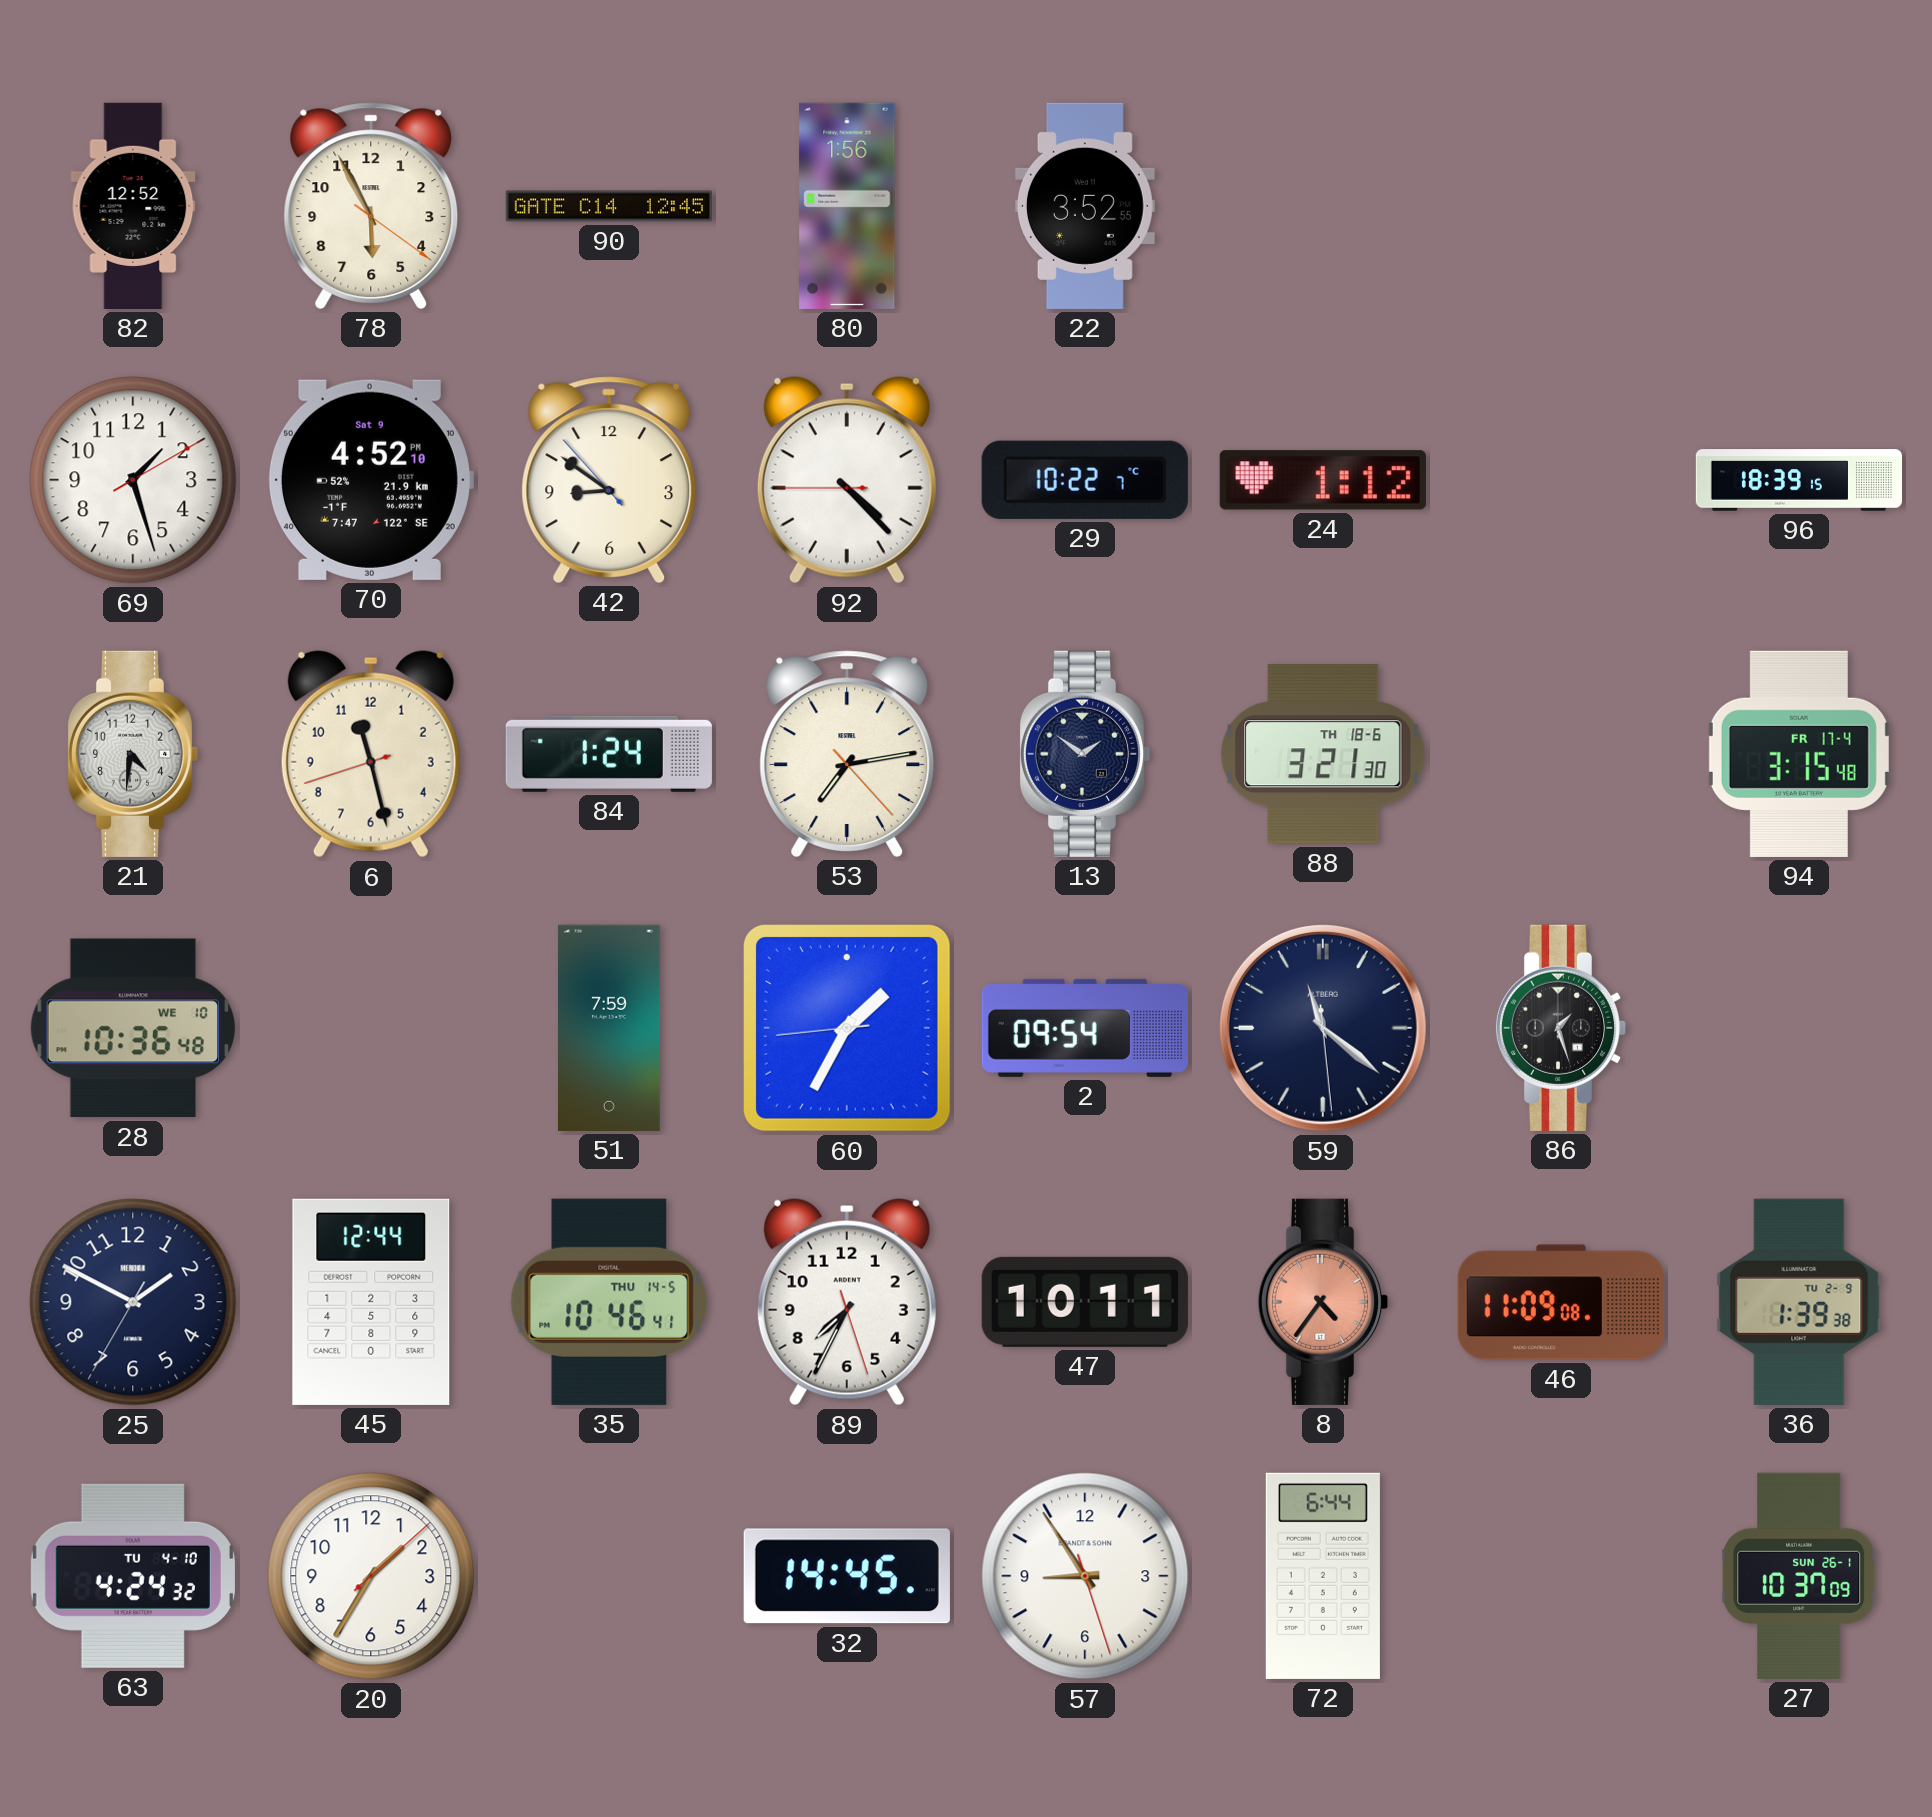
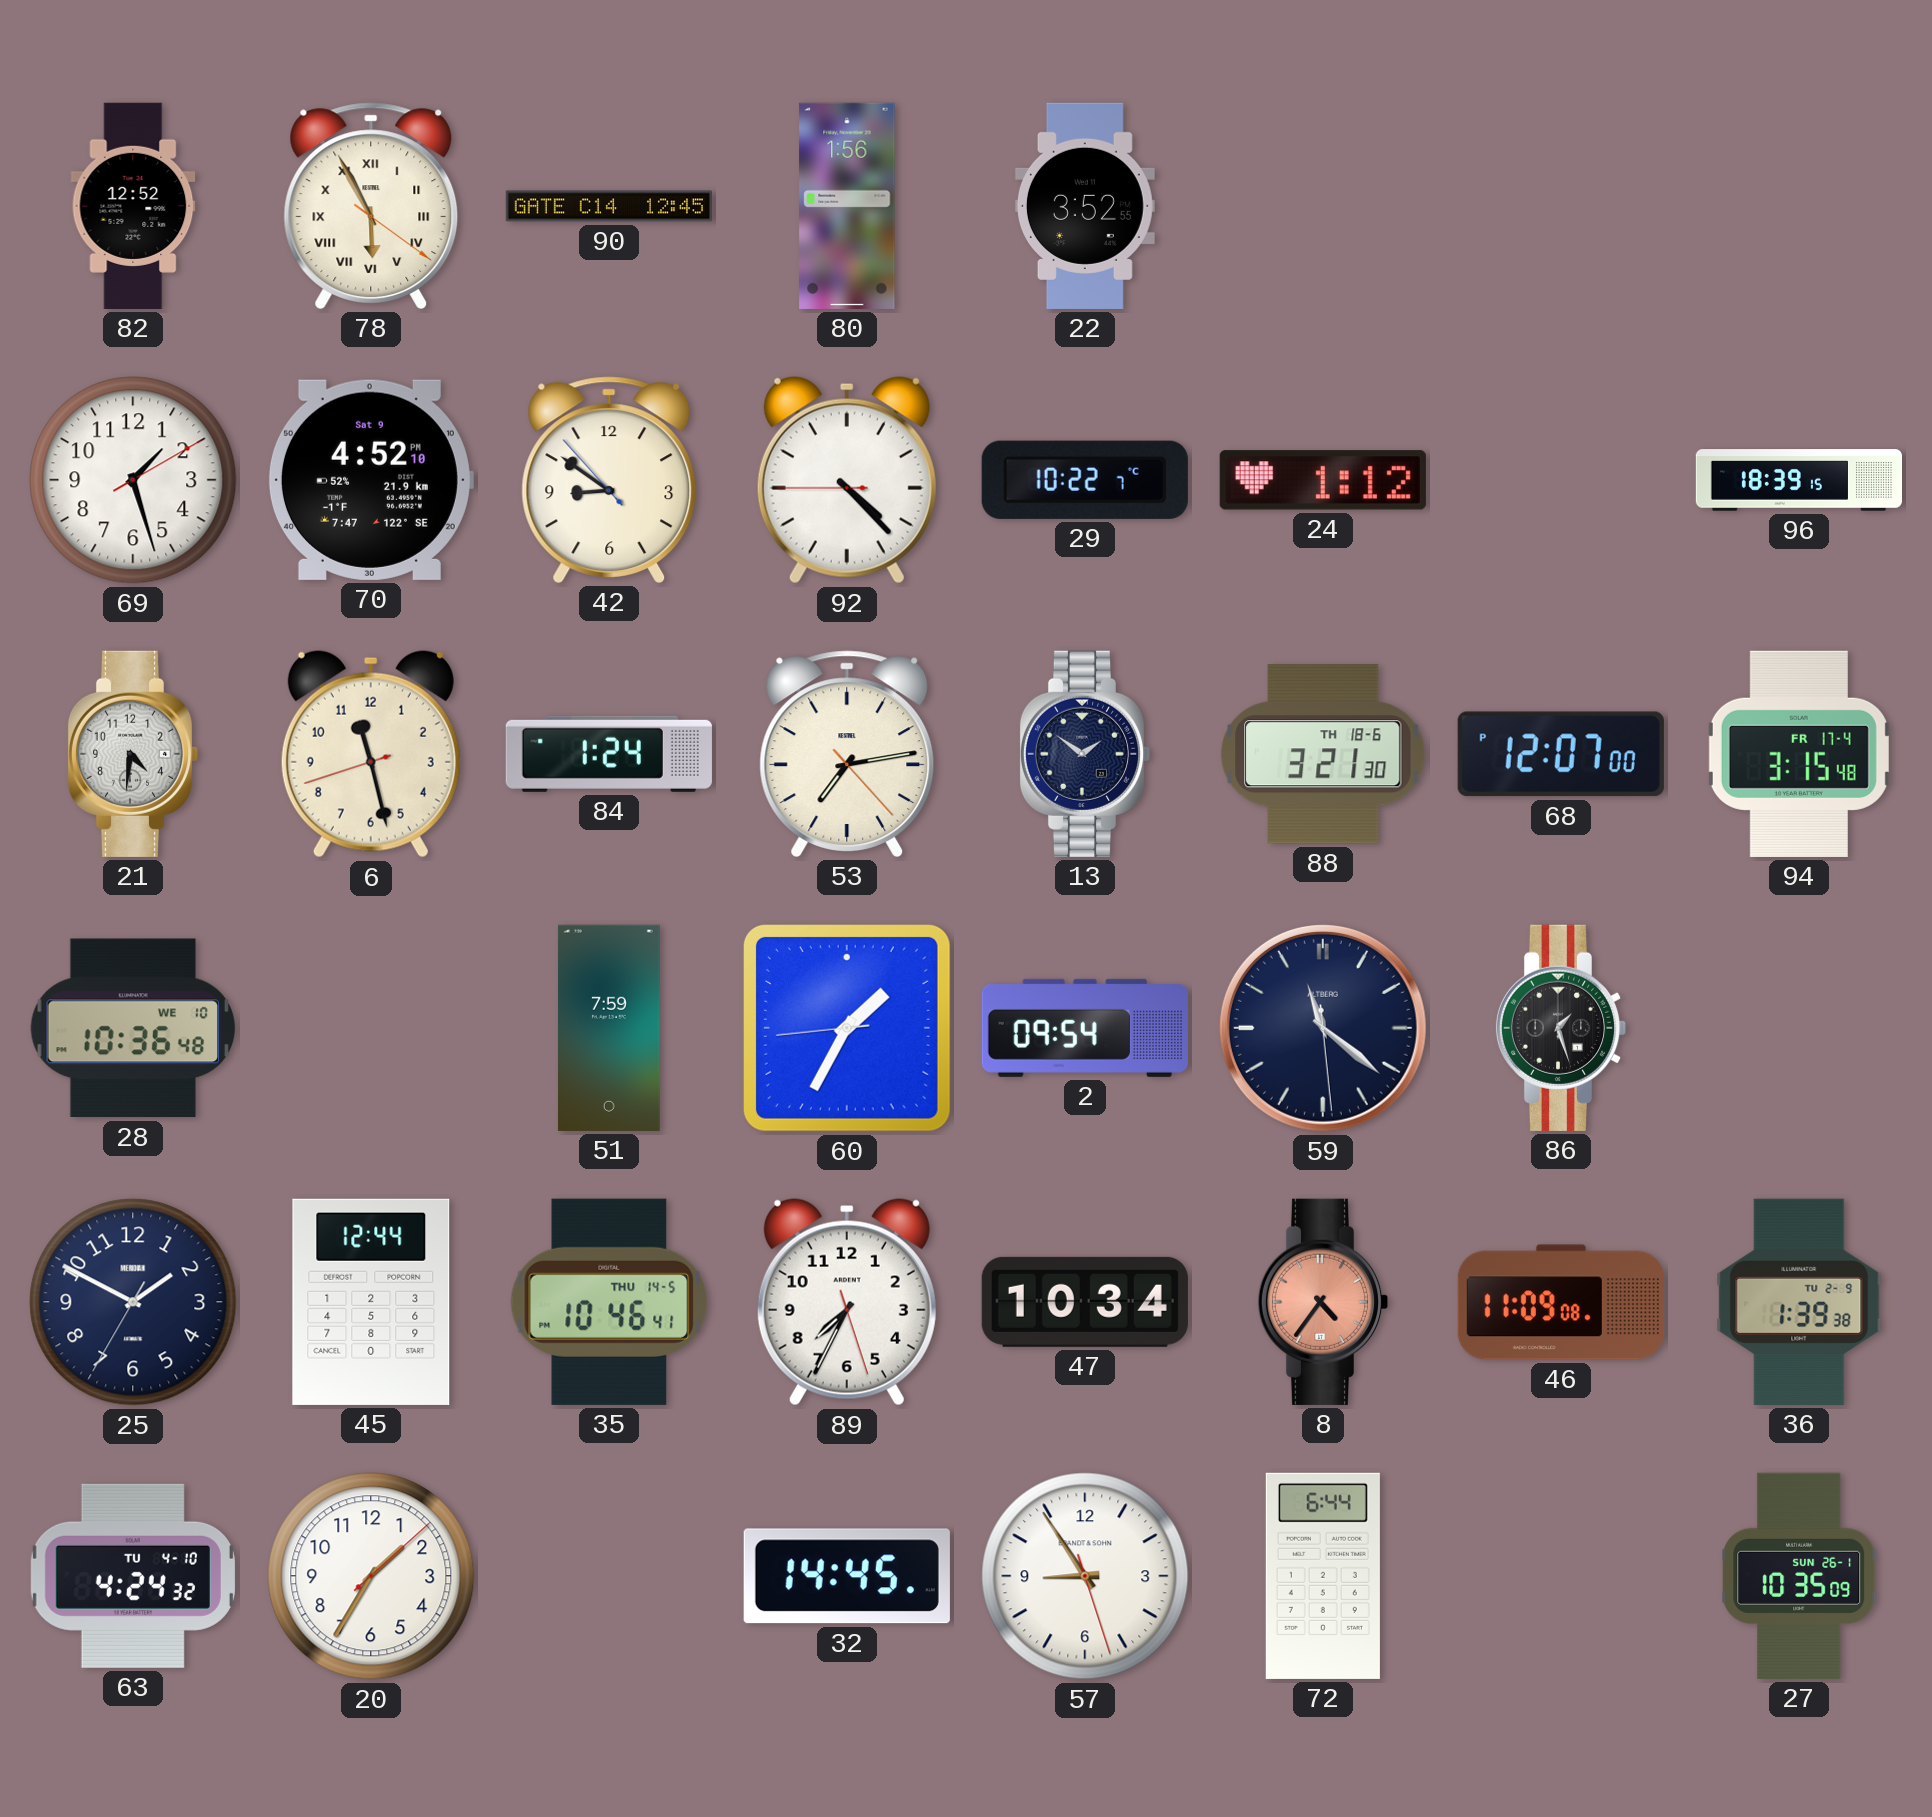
78 numerals: Arabic -> Roman (371, 206)
68: none -> 12:07 (1561, 754)
47: 10:11 -> 10:34 (1085, 1302)
27: 10:37 -> 10:35 (1800, 1576)
